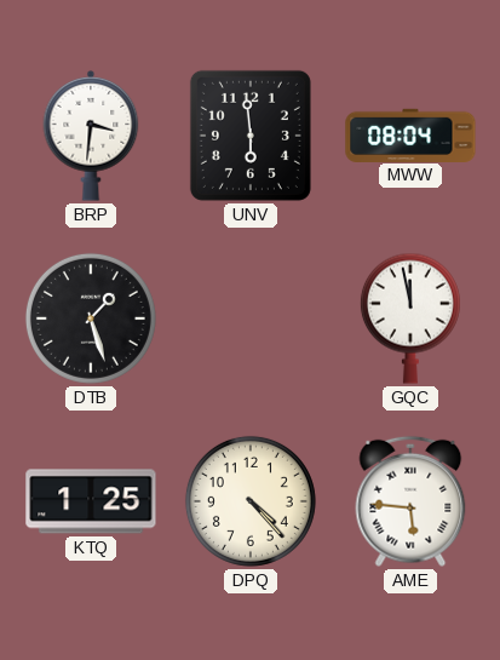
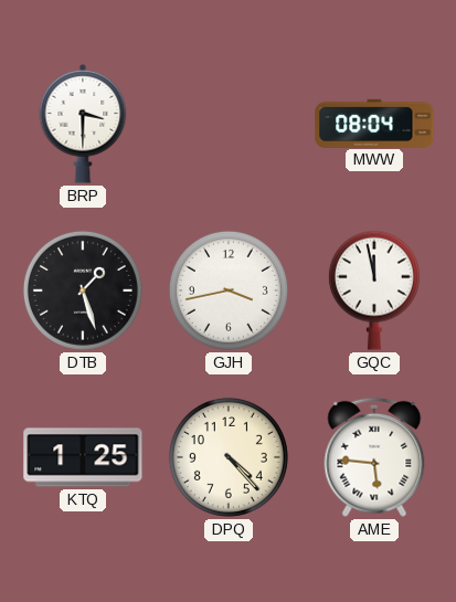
BRP: 3:31 -> 3:30 (83, 124)
UNV: 5:59 -> none (251, 136)
GJH: none -> 3:43 (229, 291)
